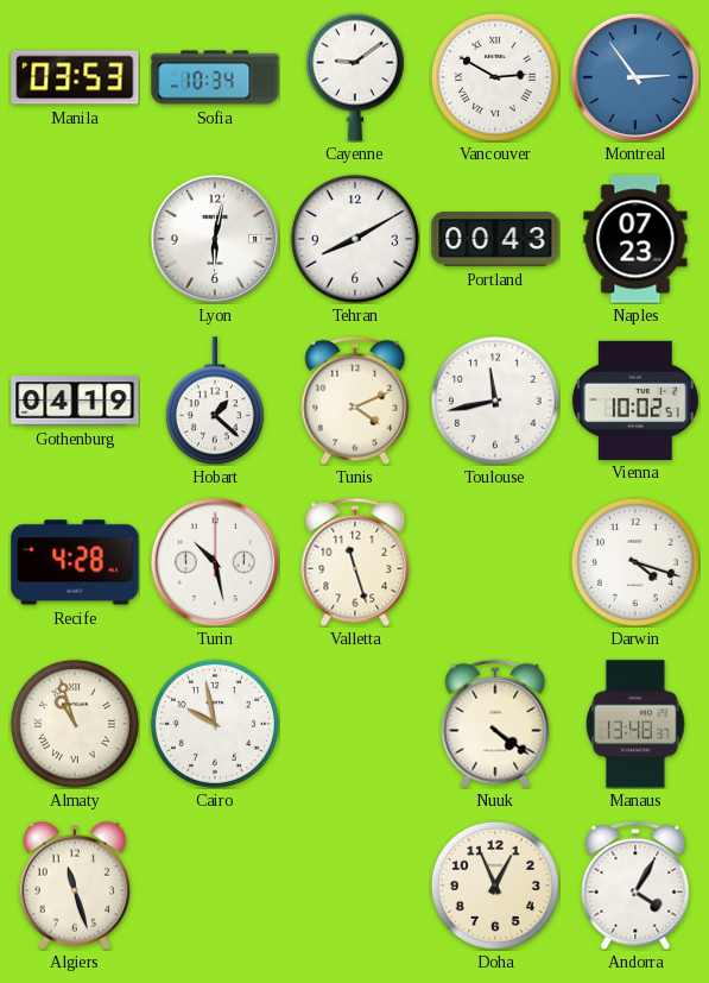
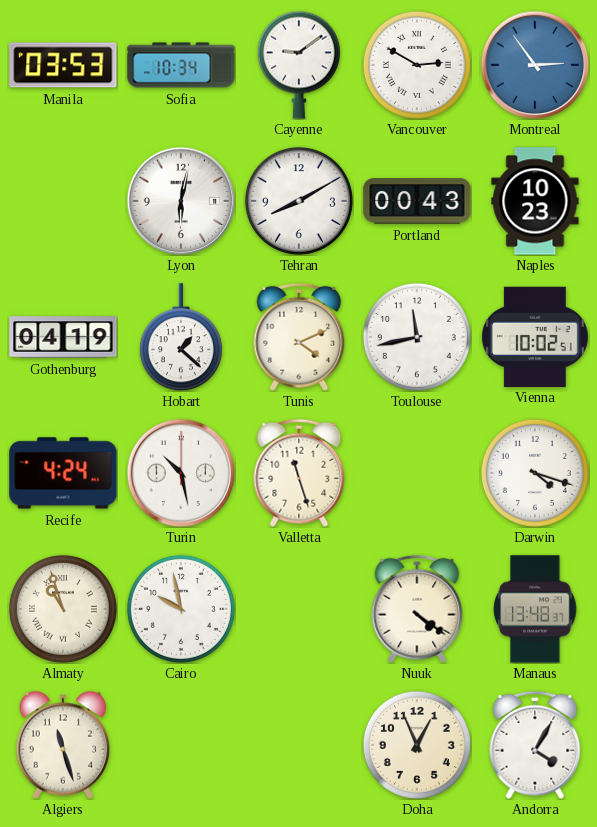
Naples: 07:23 -> 10:23 (535, 201)
Recife: 4:28 -> 4:24 (63, 473)
